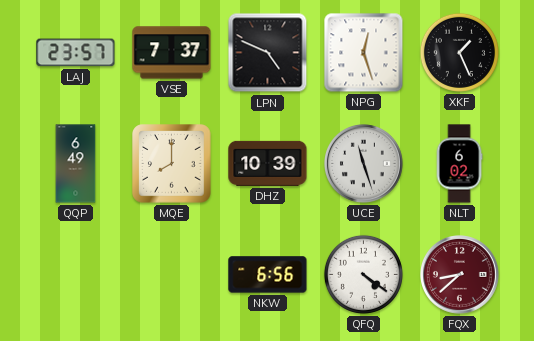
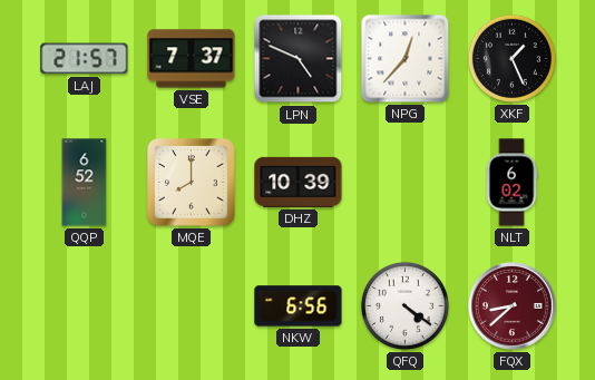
LAJ: 23:57 -> 21:57 (85, 59)
NPG: 12:27 -> 12:37 (406, 59)
QQP: 6:49 -> 6:52 (85, 183)
UCE: 11:27 -> none (364, 164)
